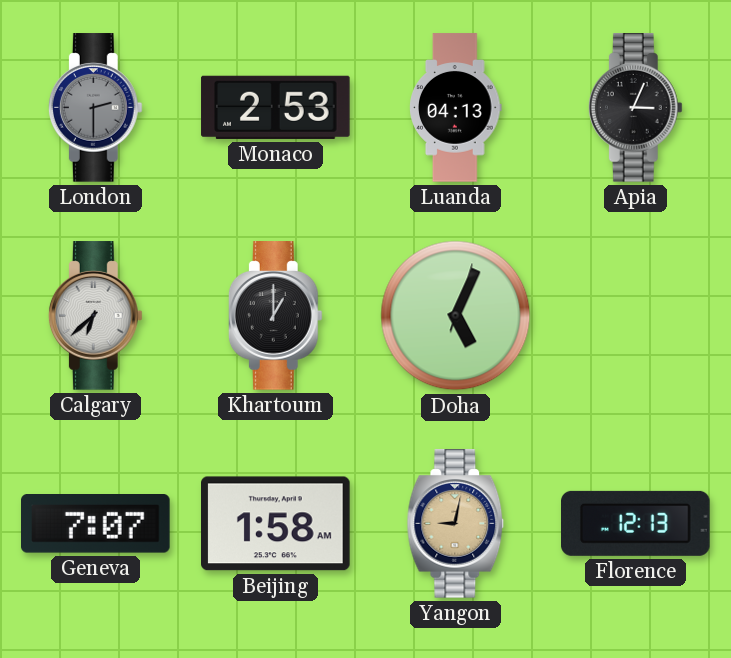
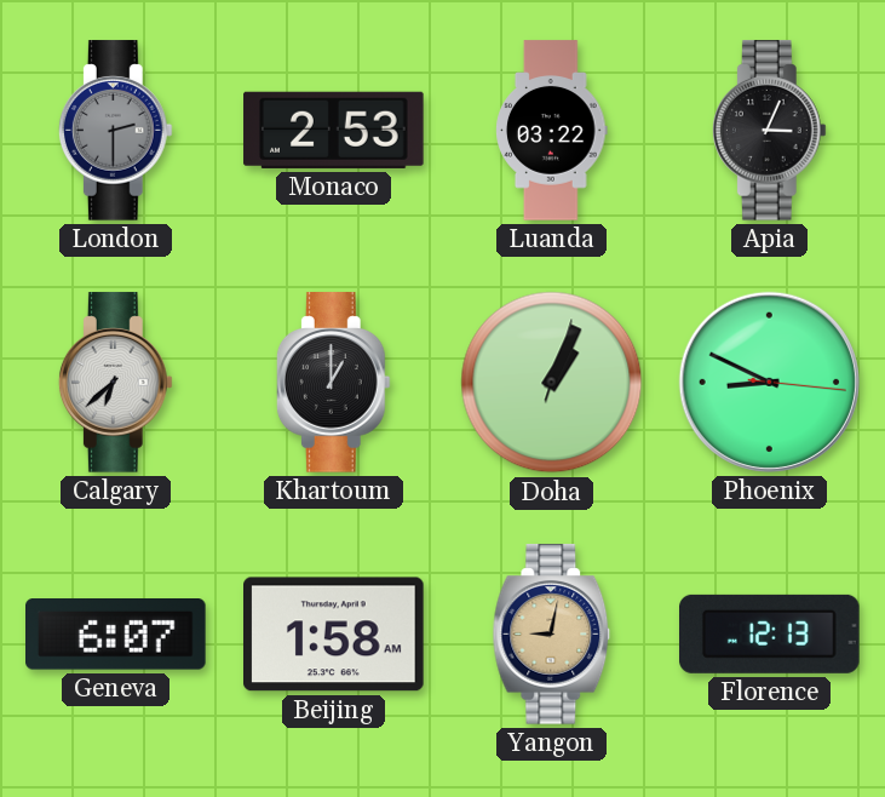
Luanda: 04:13 -> 03:22 (552, 131)
Doha: 5:04 -> 1:04 (552, 383)
Phoenix: none -> 8:49 (769, 382)
Geneva: 7:07 -> 6:07 (116, 635)
